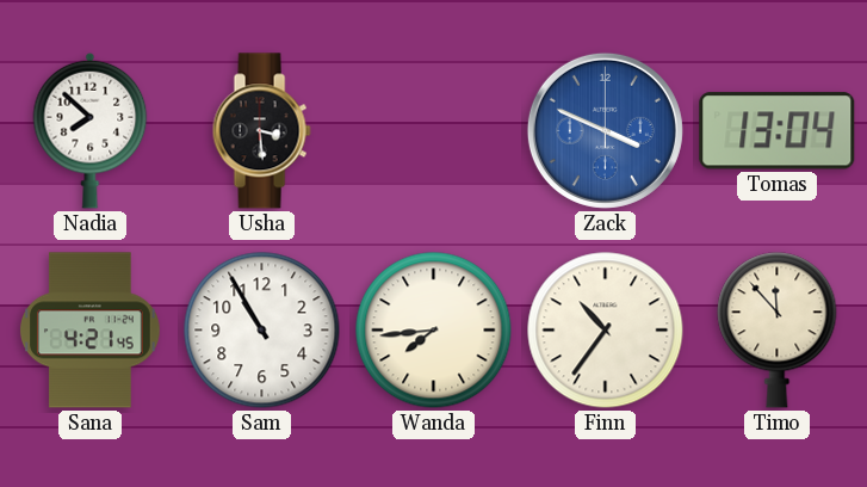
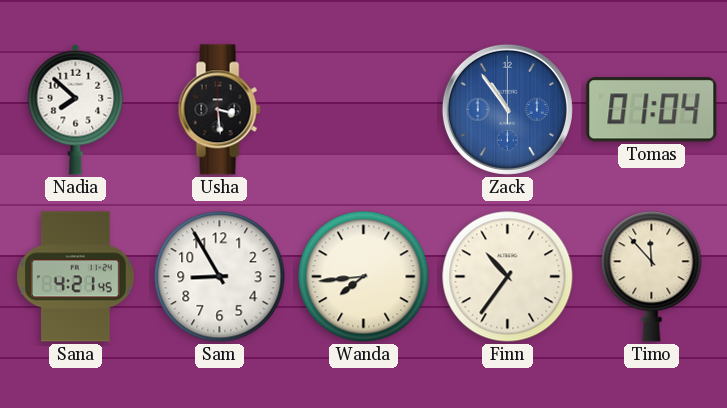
Zack: 3:49 -> 10:54 (507, 109)
Tomas: 13:04 -> 01:04 (652, 110)
Sam: 10:55 -> 8:55 (220, 277)
